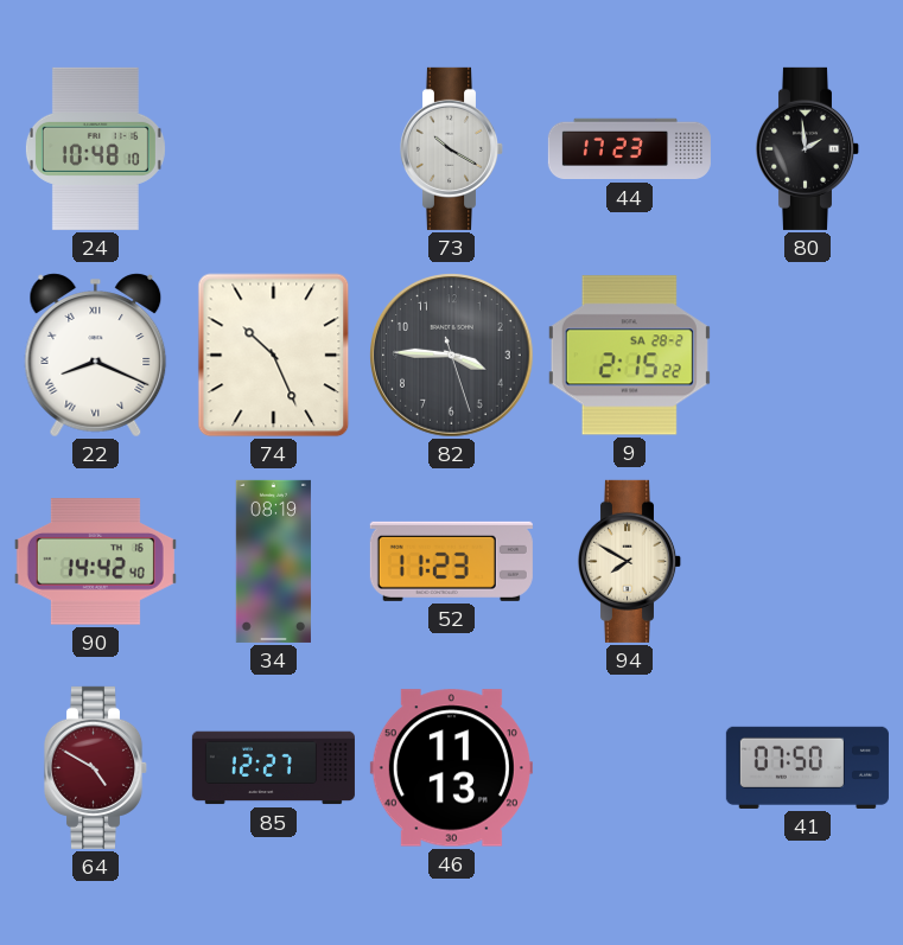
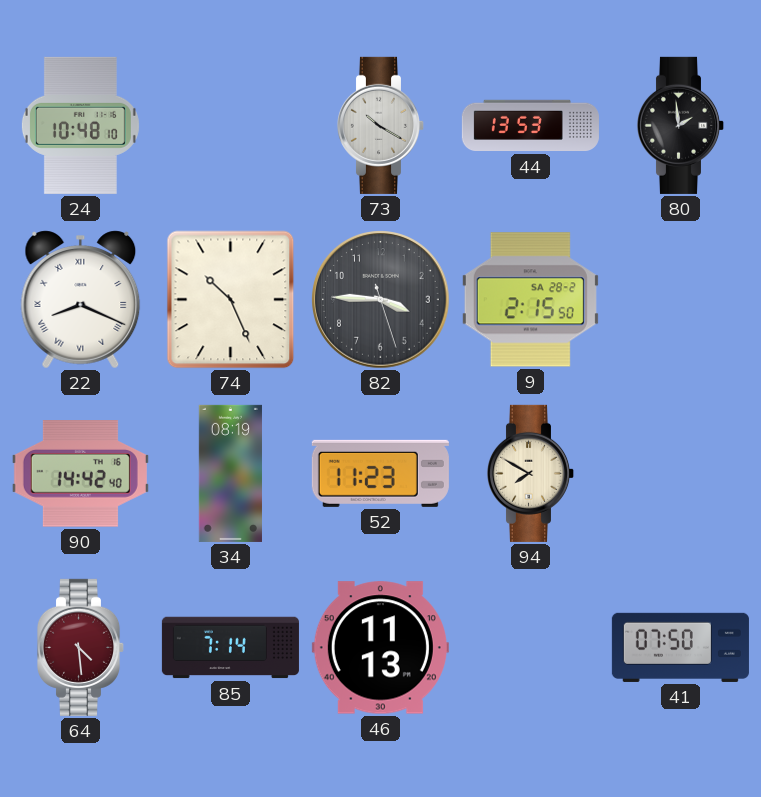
44: 17:23 -> 13:53 (530, 126)
9: 2:15:22 -> 2:15:50 (530, 300)
64: 4:50 -> 4:29 (81, 647)
85: 12:27 -> 7:14 (230, 648)
